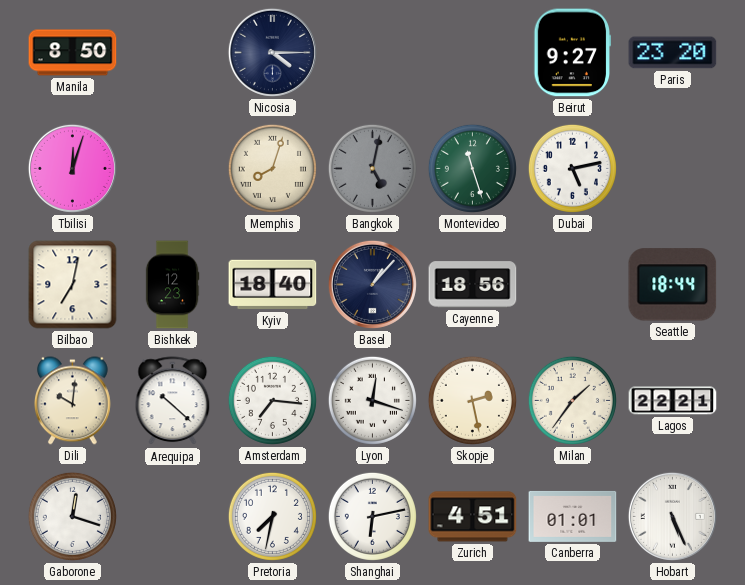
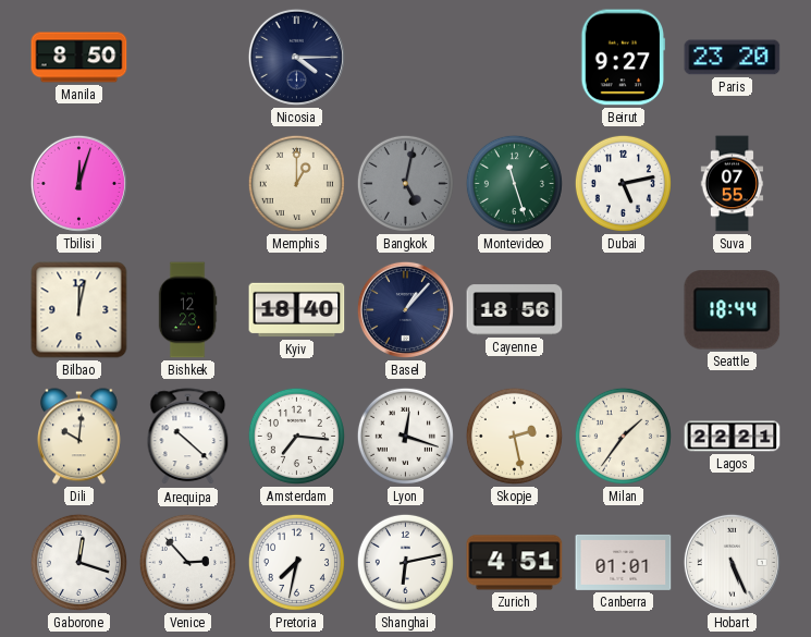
Memphis: 8:03 -> 1:00 (296, 183)
Suva: none -> 07:55 (733, 184)
Bilbao: 7:02 -> 12:02 (79, 310)
Venice: none -> 2:53 (187, 562)
